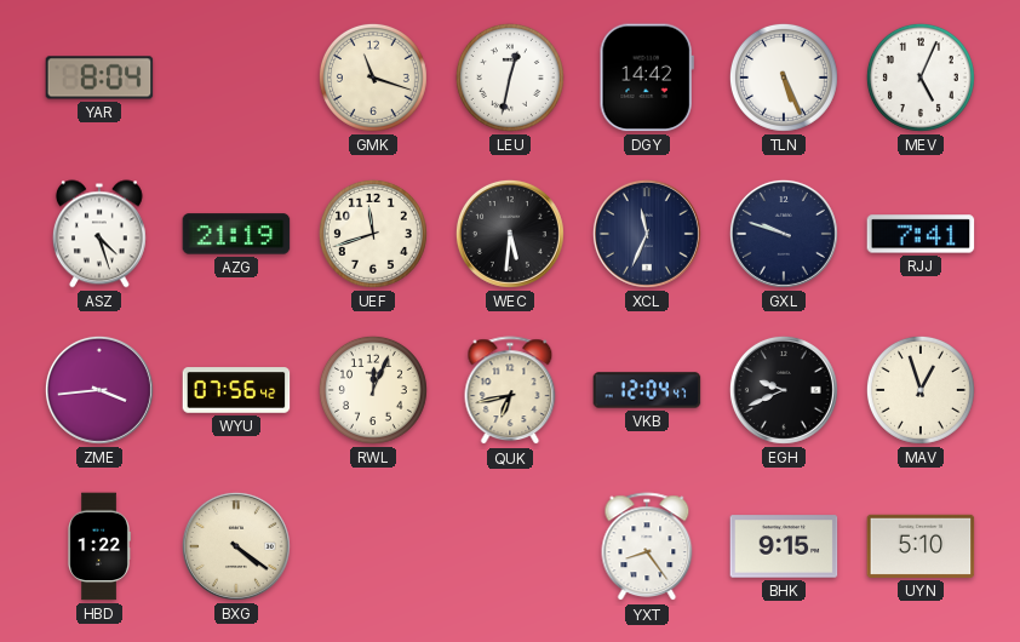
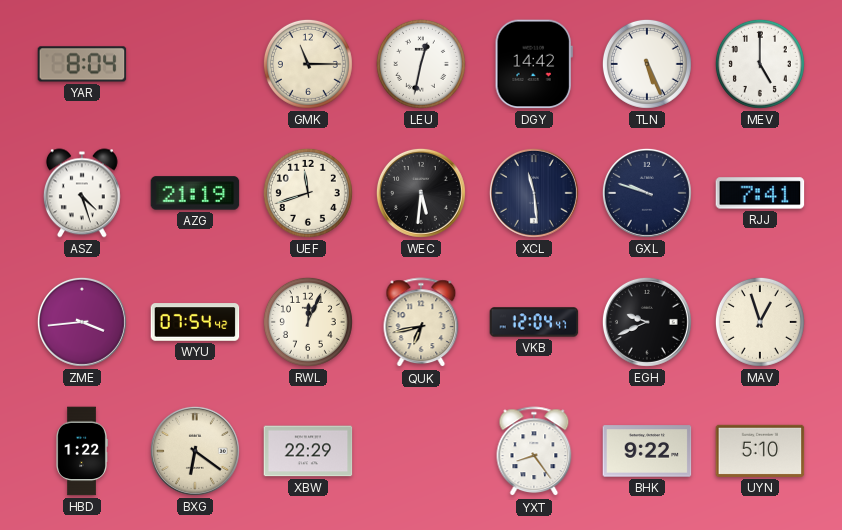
GMK: 11:18 -> 11:15 (308, 64)
MEV: 5:04 -> 5:00 (760, 64)
XCL: 11:34 -> 11:29 (534, 193)
WYU: 07:56 -> 07:54 (195, 322)
BXG: 4:21 -> 6:21 (195, 451)
XBW: none -> 22:29 (308, 451)
BHK: 9:15 -> 9:22 (647, 451)
